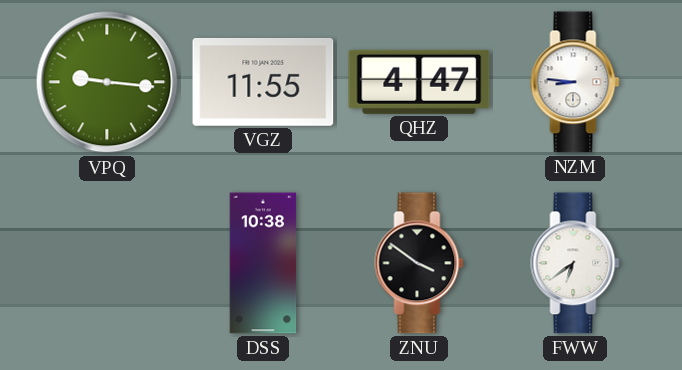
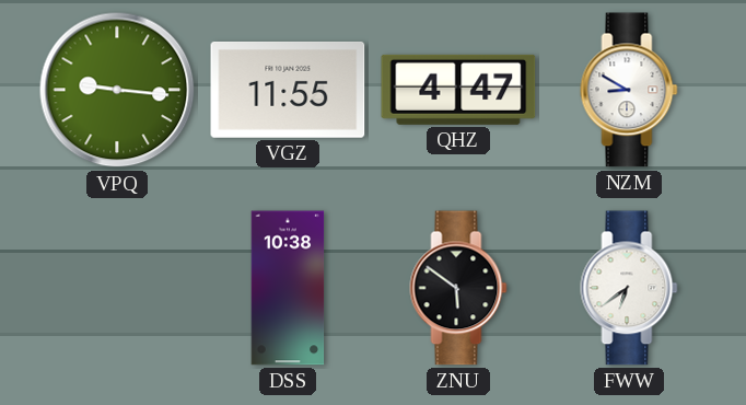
NZM: 8:46 -> 8:50 (629, 90)
ZNU: 3:51 -> 5:51 (458, 288)
